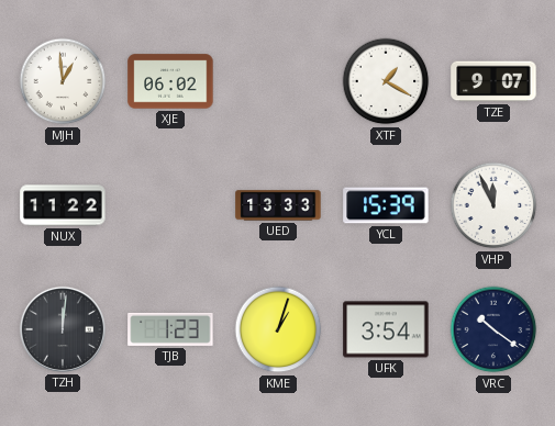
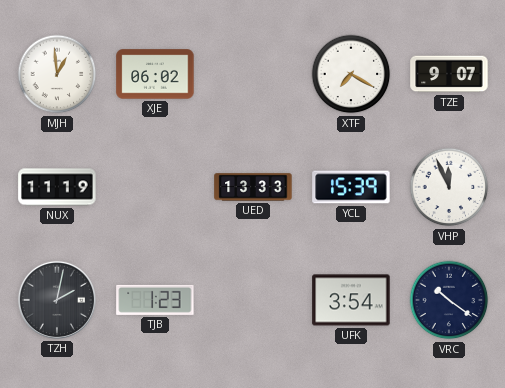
XTF: 1:20 -> 7:20 (351, 74)
NUX: 11:22 -> 11:19 (57, 187)
TZH: 12:01 -> 2:02 (57, 300)
KME: 1:03 -> none (278, 329)
